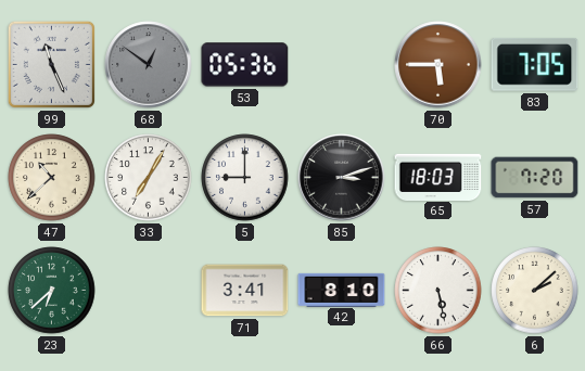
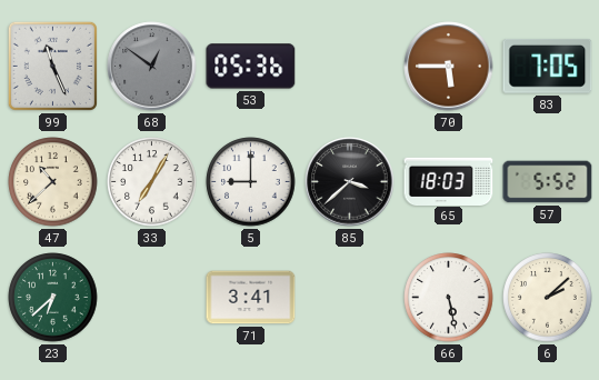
85: 3:12 -> 3:38 (350, 182)
57: 7:20 -> 5:52 (548, 182)
42: 8:10 -> none (342, 290)
